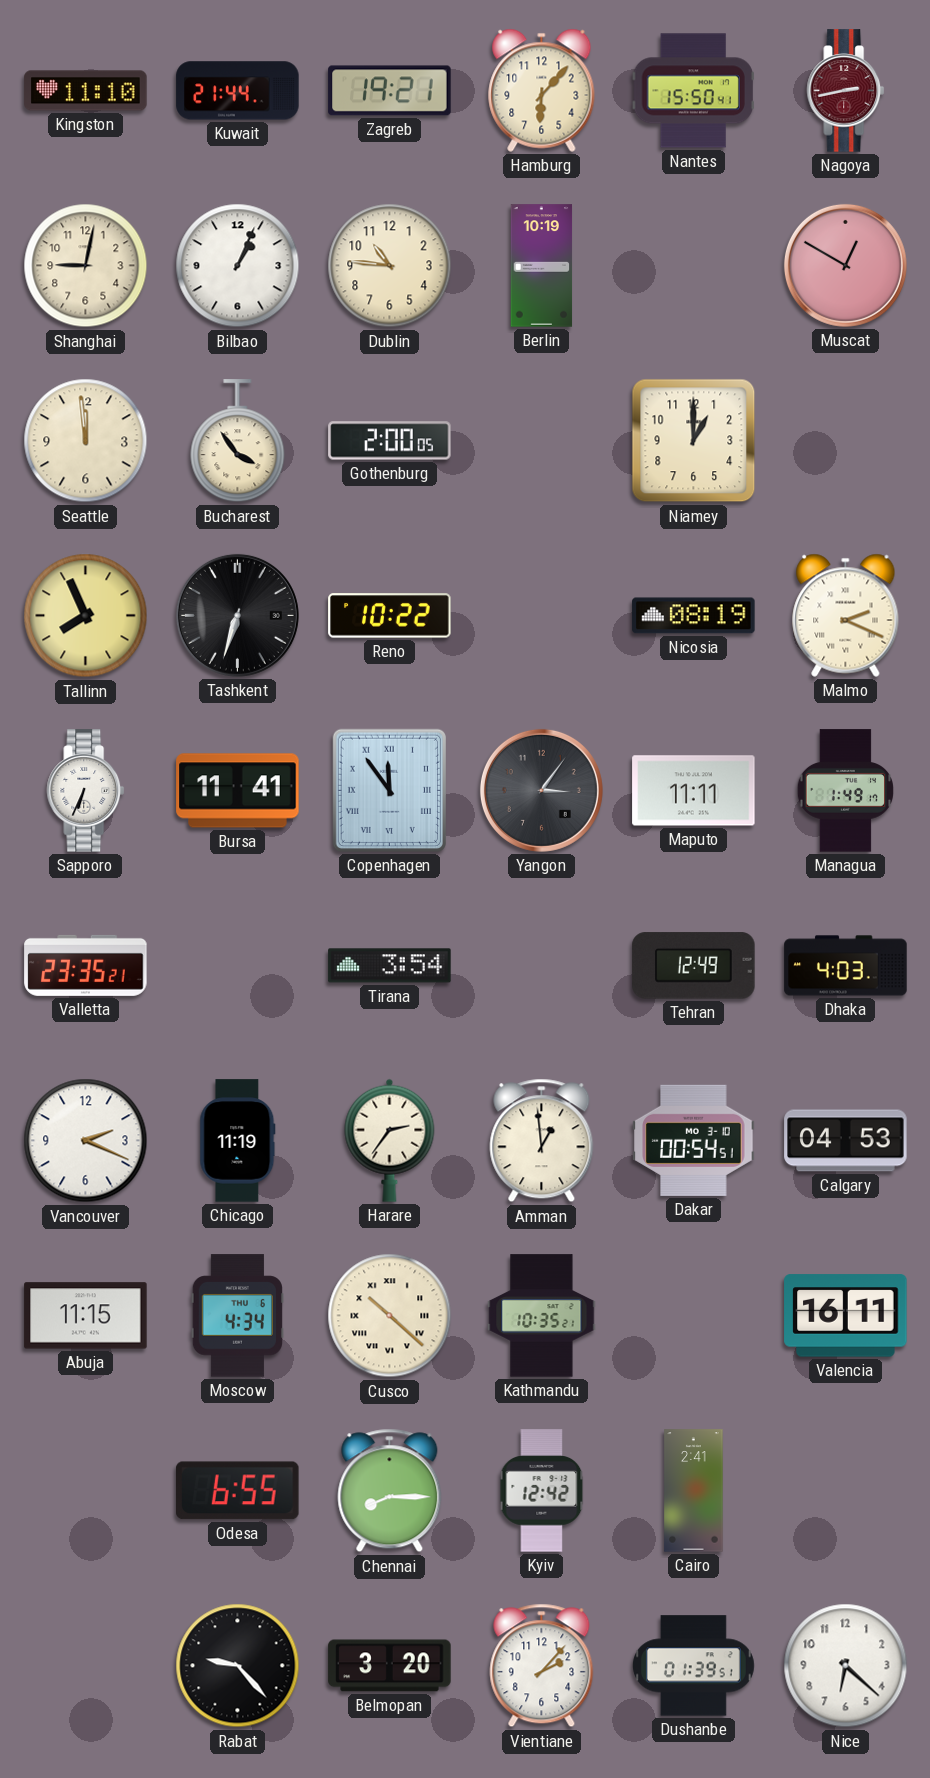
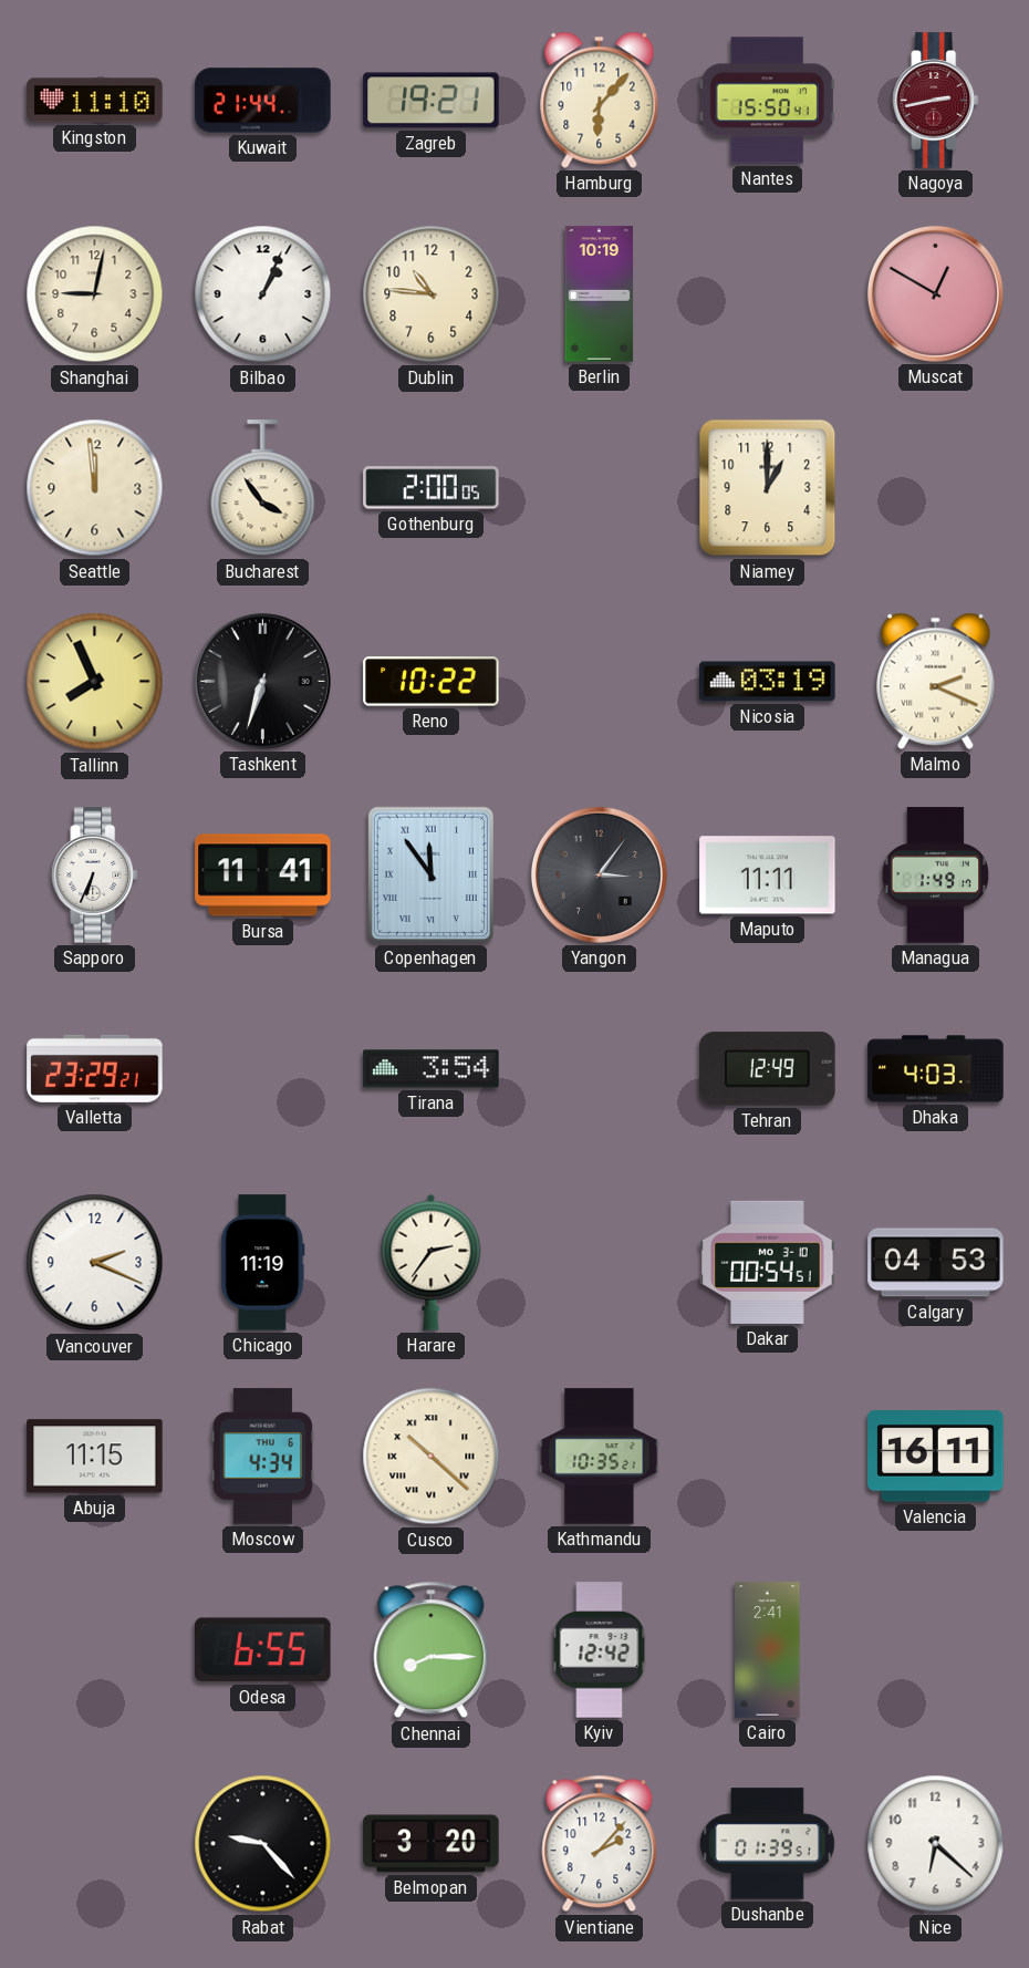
Nicosia: 08:19 -> 03:19 (768, 682)
Valletta: 23:35 -> 23:29 (95, 1068)
Amman: 12:59 -> none (542, 1141)
